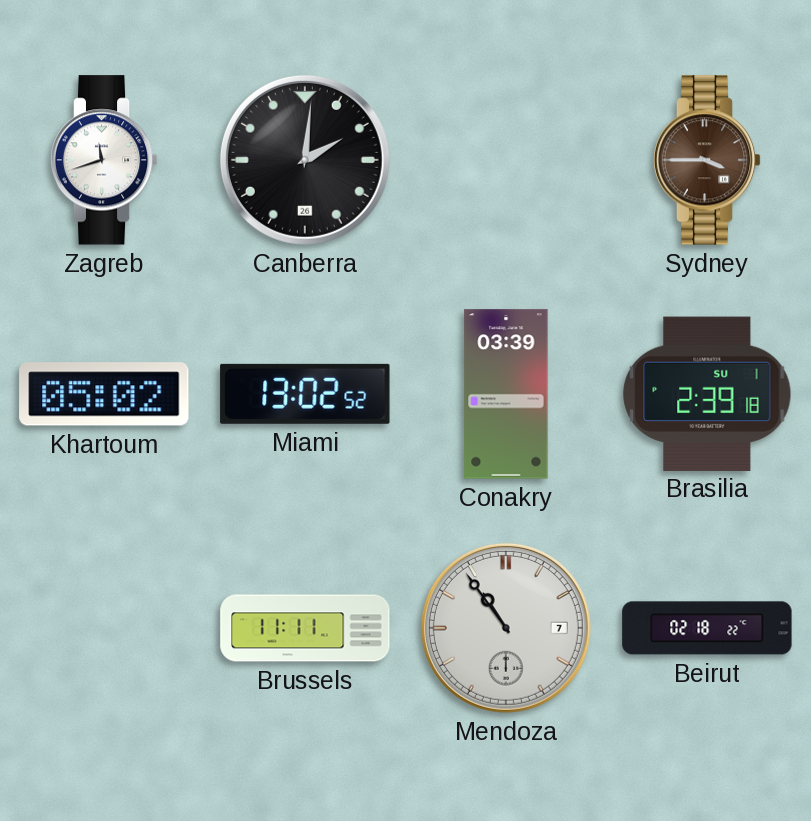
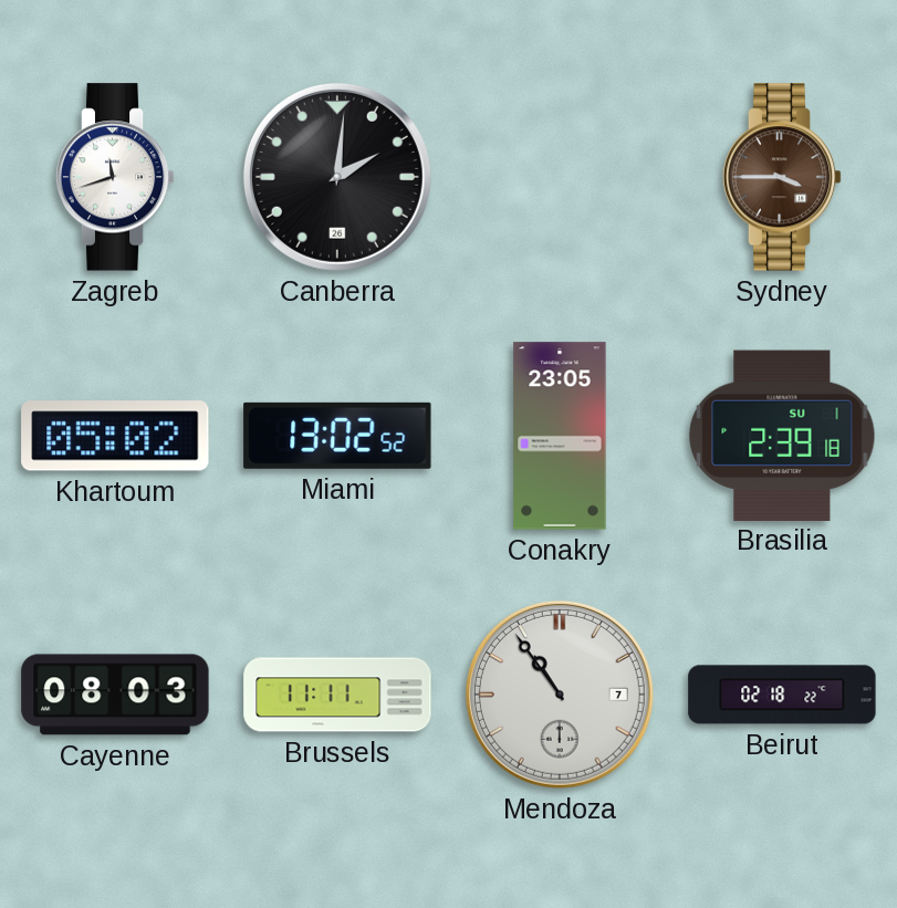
Conakry: 03:39 -> 23:05 (560, 436)
Cayenne: none -> 08:03 (115, 695)
